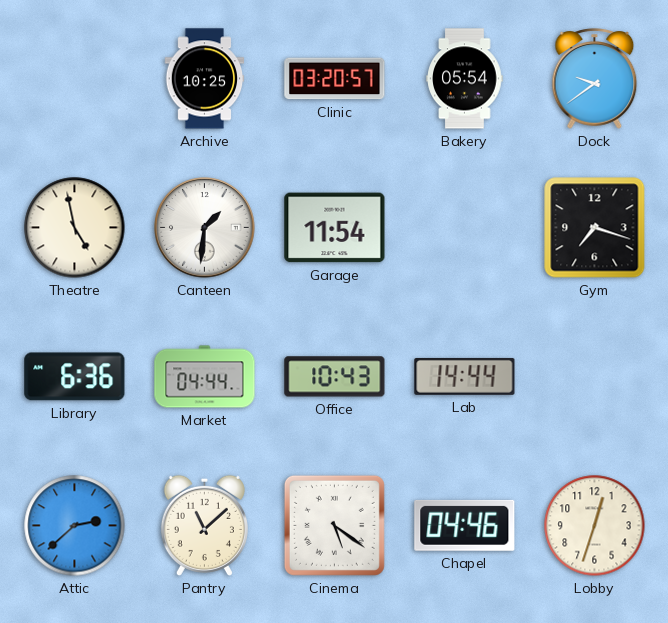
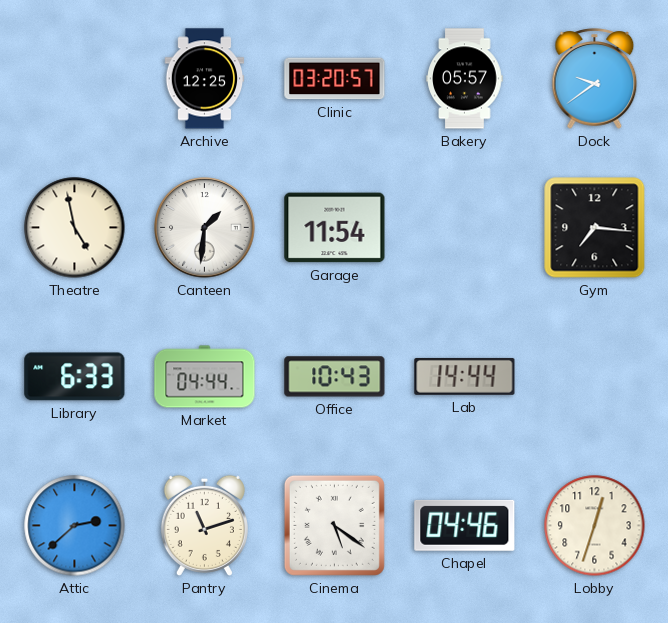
Archive: 10:25 -> 12:25 (205, 79)
Bakery: 05:54 -> 05:57 (465, 79)
Gym: 7:18 -> 7:16 (595, 228)
Library: 6:36 -> 6:33 (75, 377)
Pantry: 11:08 -> 11:12 (204, 525)
